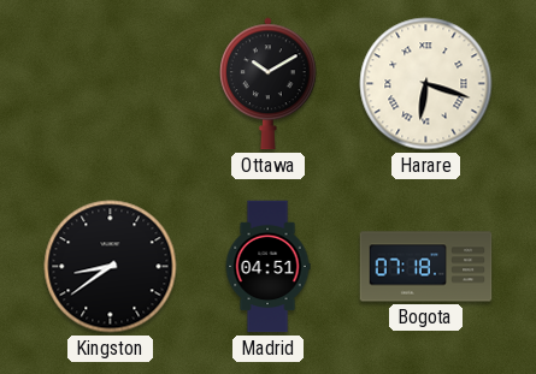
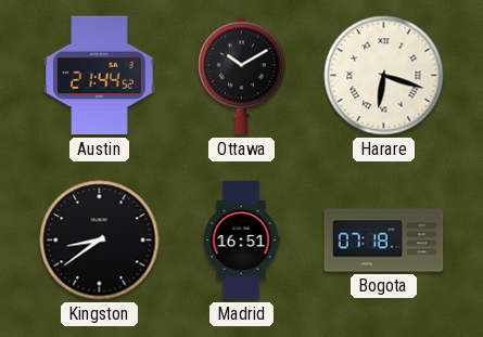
Austin: none -> 21:44 (100, 76)
Madrid: 04:51 -> 16:51 (241, 241)
